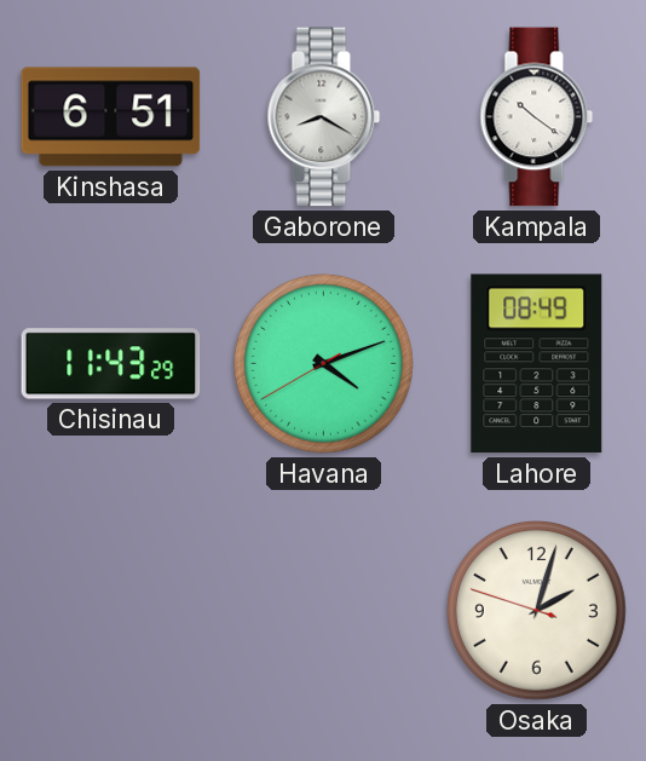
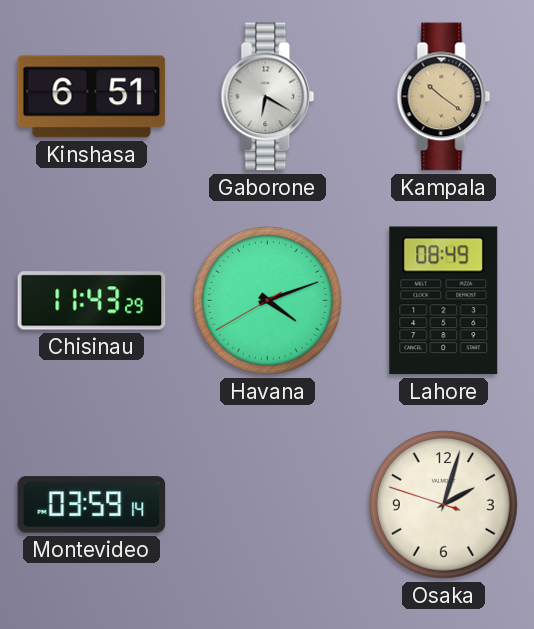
Gaborone: 8:20 -> 6:20 (268, 97)
Kampala dial: white -> champagne (444, 97)
Montevideo: none -> 03:59 (92, 505)
